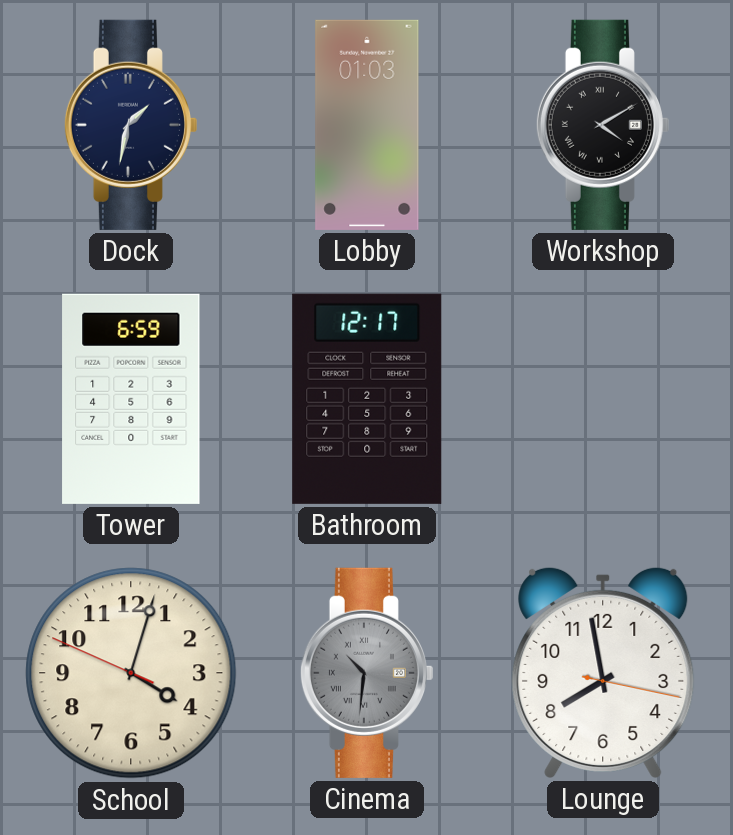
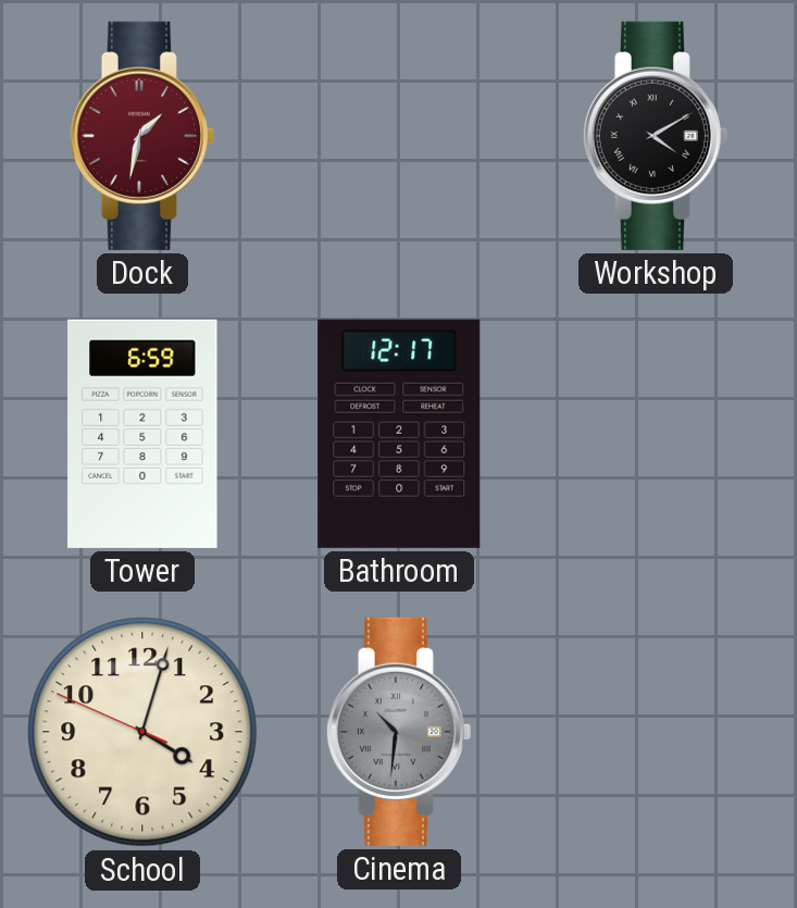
Dock dial: navy -> burgundy (141, 136)
Lobby: 01:03 -> none (367, 125)
Lounge: 7:58 -> none (603, 672)
